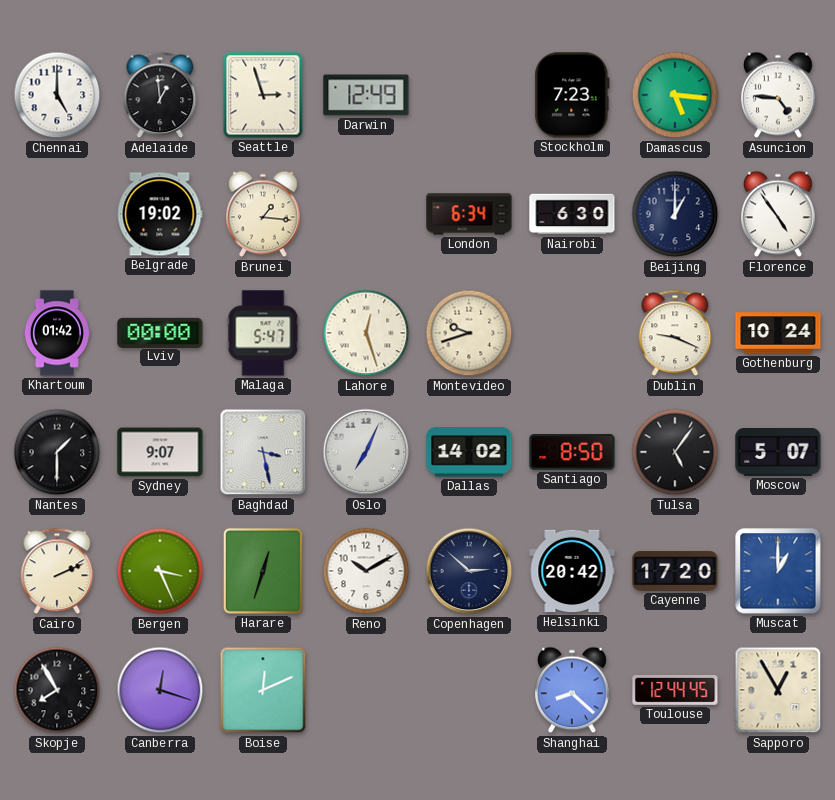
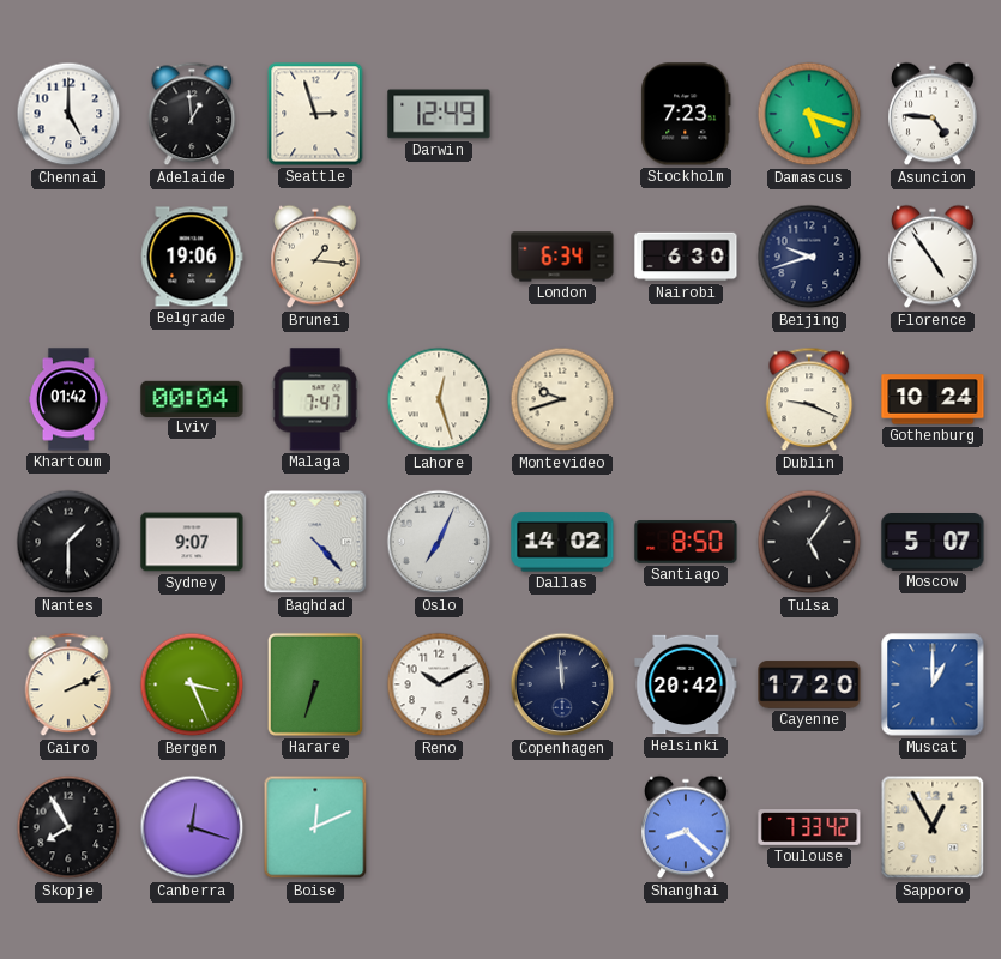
Damascus: 5:16 -> 5:18 (809, 114)
Belgrade: 19:02 -> 19:06 (192, 257)
Beijing: 1:00 -> 9:42 (809, 257)
Lviv: 00:00 -> 00:04 (192, 398)
Malaga: 5:47 -> 7:47 (315, 399)
Baghdad: 3:28 -> 4:23 (315, 542)
Harare: 12:33 -> 6:33 (315, 684)
Copenhagen: 2:52 -> 11:59 (562, 684)
Toulouse: 12:44 -> 7:33 (809, 828)
